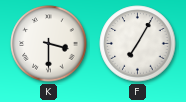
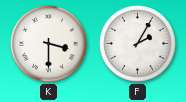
F: 7:05 -> 2:05 (138, 44)
